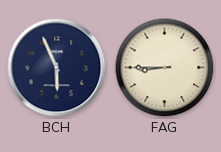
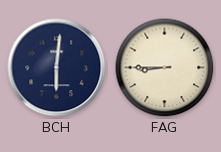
BCH: 5:56 -> 6:01 (57, 68)
